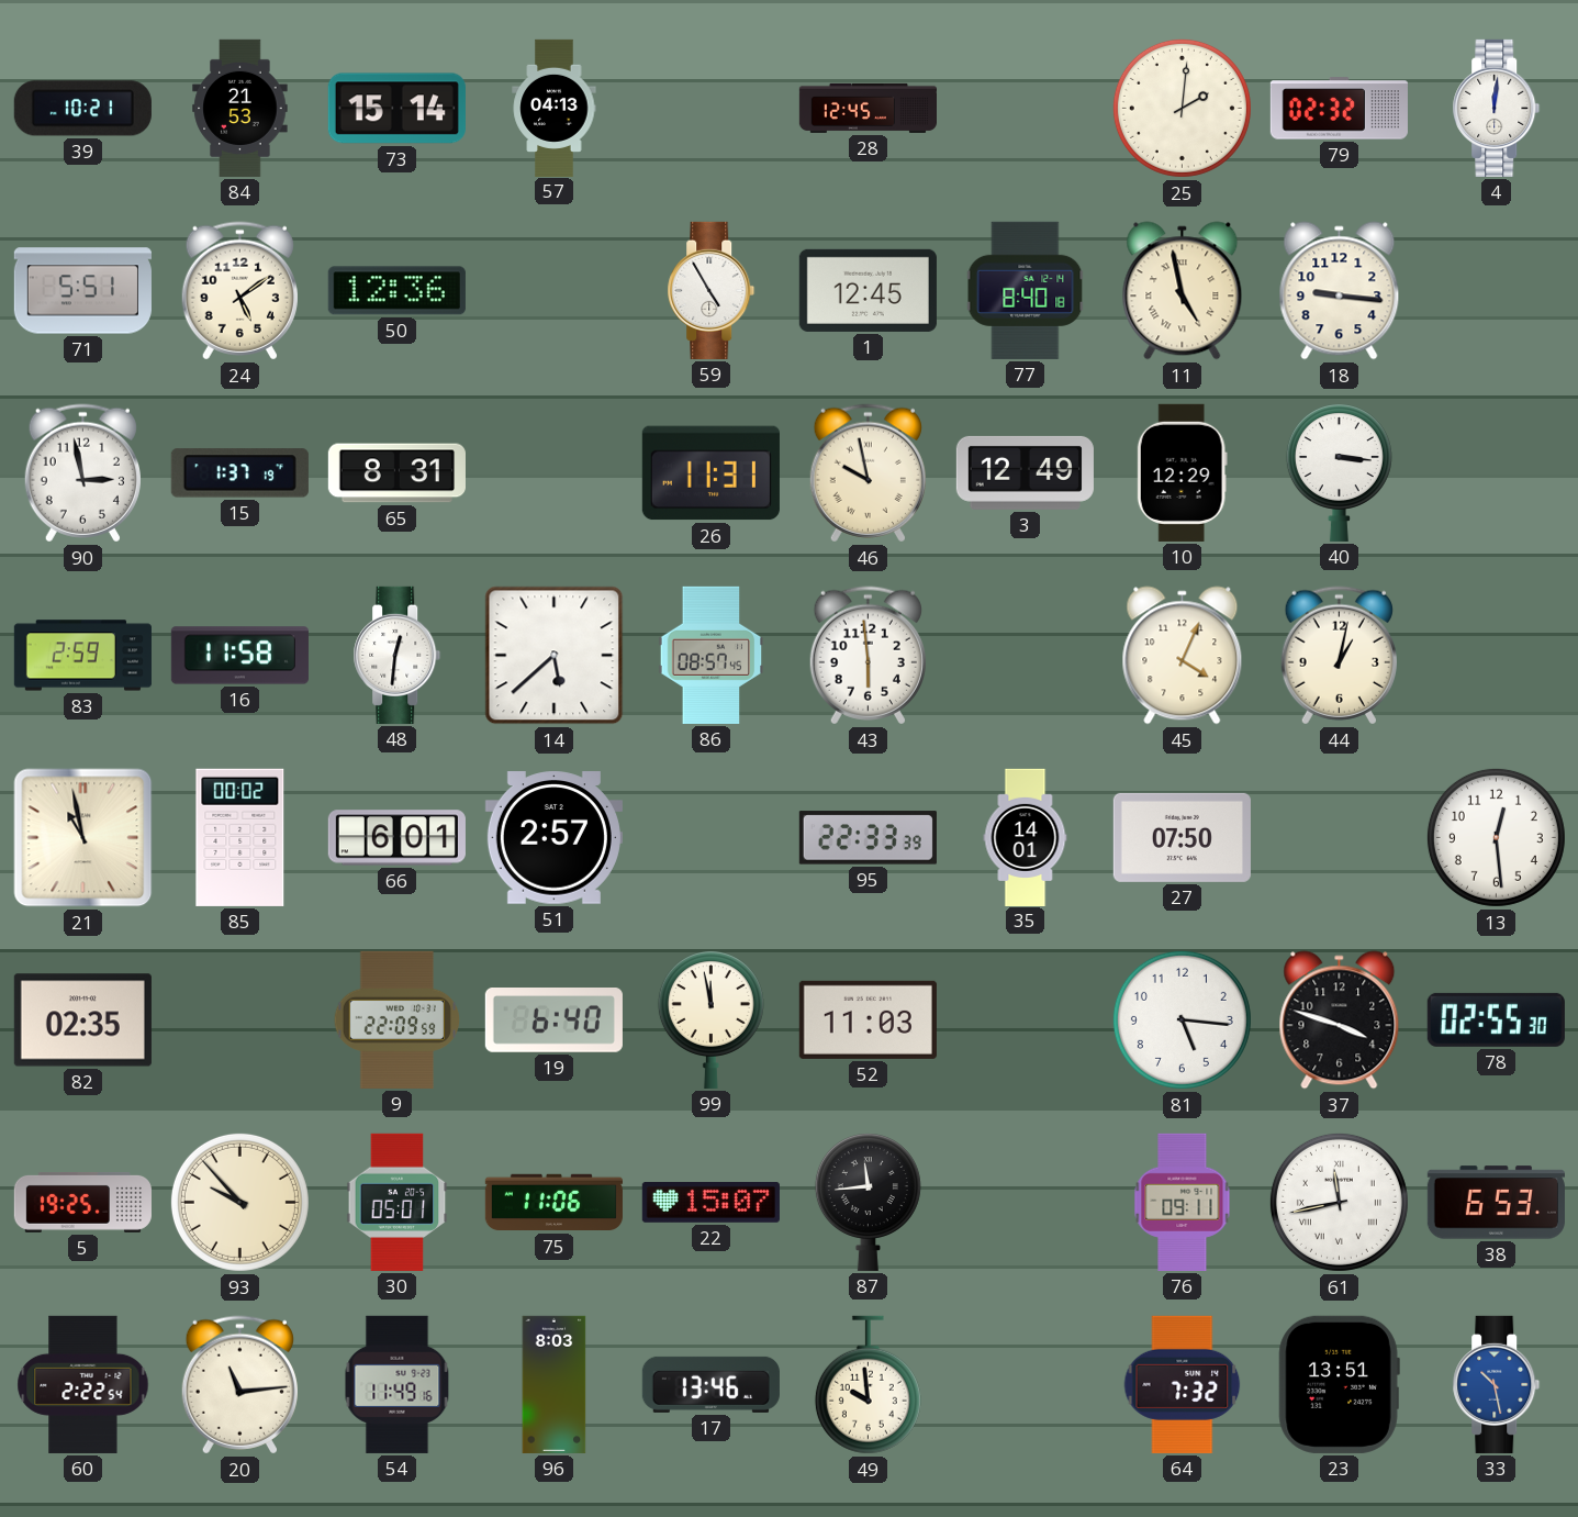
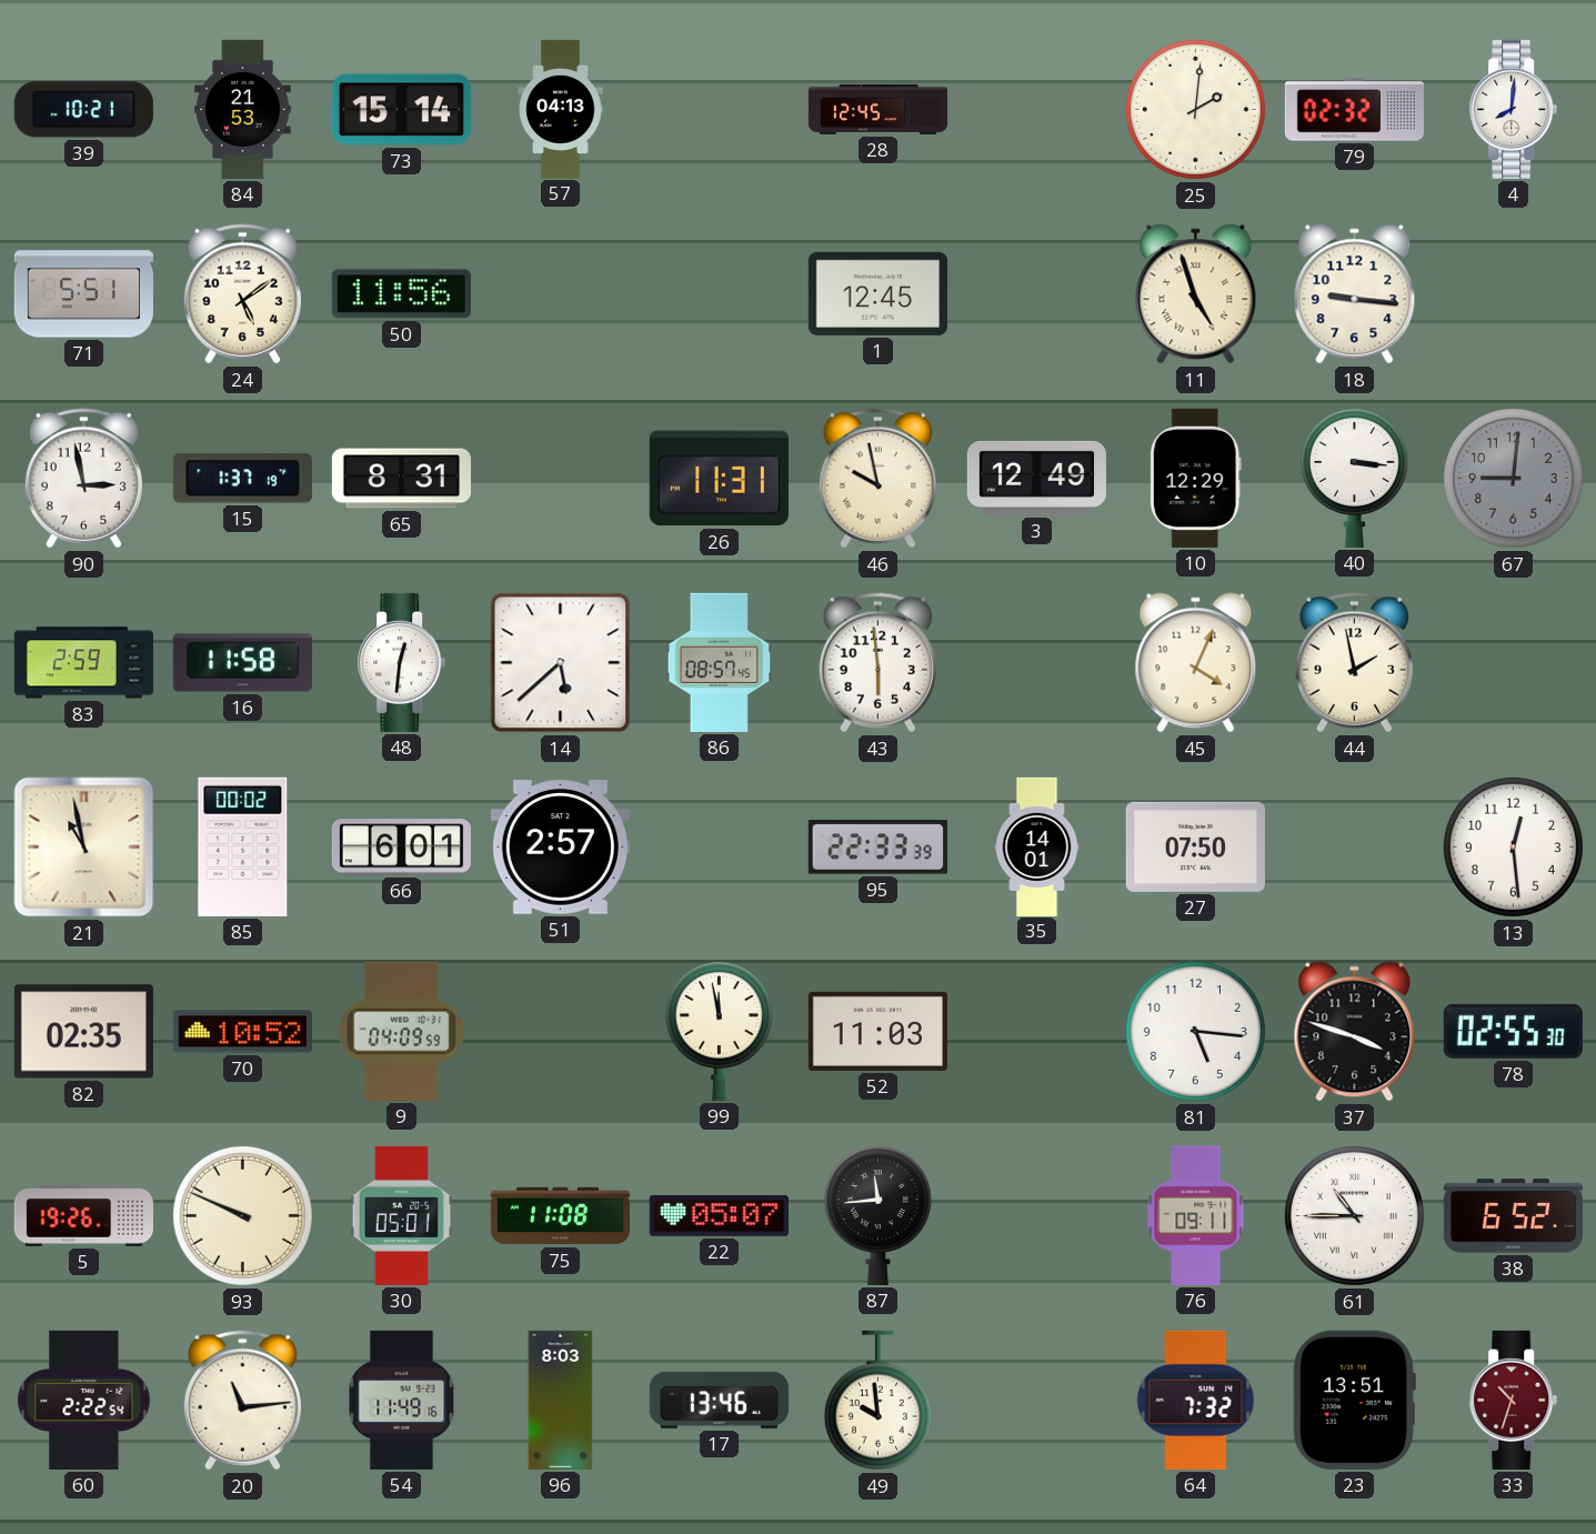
4: 12:01 -> 8:01 (1514, 109)
50: 12:36 -> 11:56 (401, 294)
59: 4:55 -> none (712, 290)
77: 8:40 -> none (1026, 290)
11: 4:58 -> 4:57 (1196, 294)
67: none -> 9:01 (1513, 478)
44: 1:02 -> 1:58 (1354, 663)
70: none -> 10:52 (242, 1032)
9: 22:09 -> 04:09 (401, 1031)
19: 6:40 -> none (553, 1020)
5: 19:25 -> 19:26 (83, 1215)
93: 9:53 -> 9:49 (242, 1215)
75: 11:06 -> 11:08 (560, 1216)
22: 15:07 -> 05:07 (719, 1215)
61: 11:43 -> 10:45 (1354, 1215)
38: 6:53 -> 6:52 (1513, 1216)
33: 10:28 -> 10:33 (1514, 1400)
33 dial: blue -> burgundy (1514, 1400)
